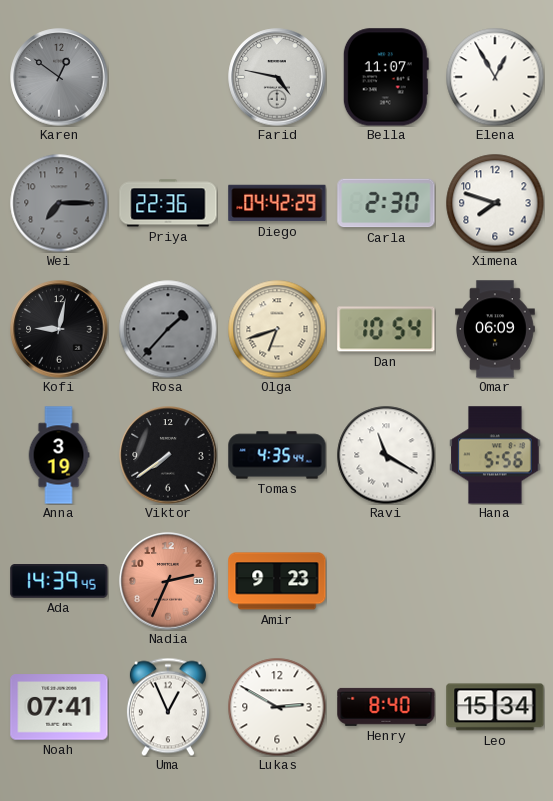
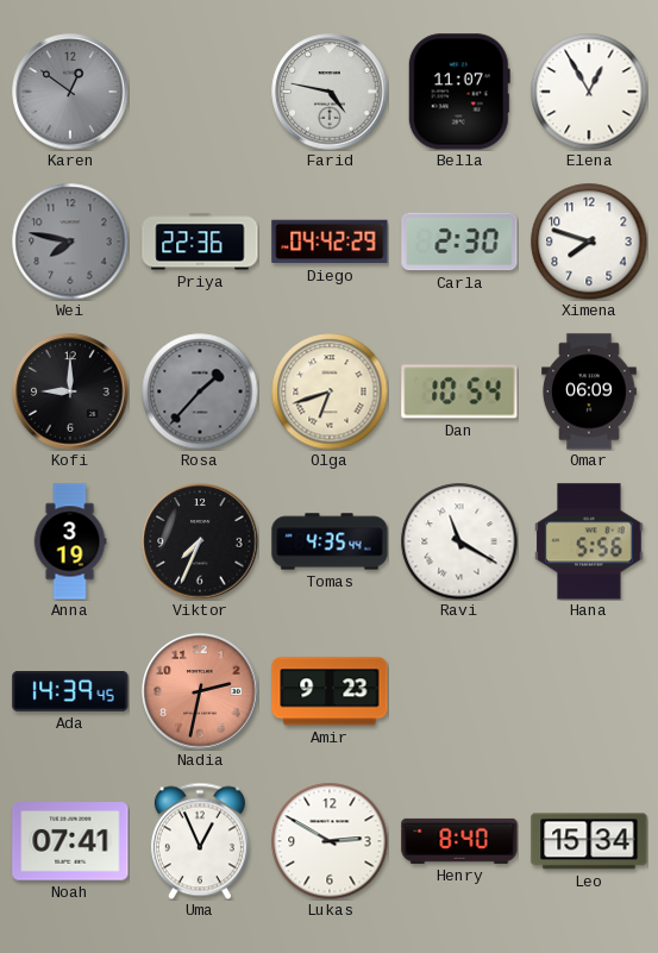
Wei: 7:15 -> 7:47 (70, 242)
Kofi: 9:02 -> 9:00 (70, 391)
Viktor: 7:39 -> 7:34 (200, 541)
Nadia: 2:34 -> 2:32 (200, 691)
